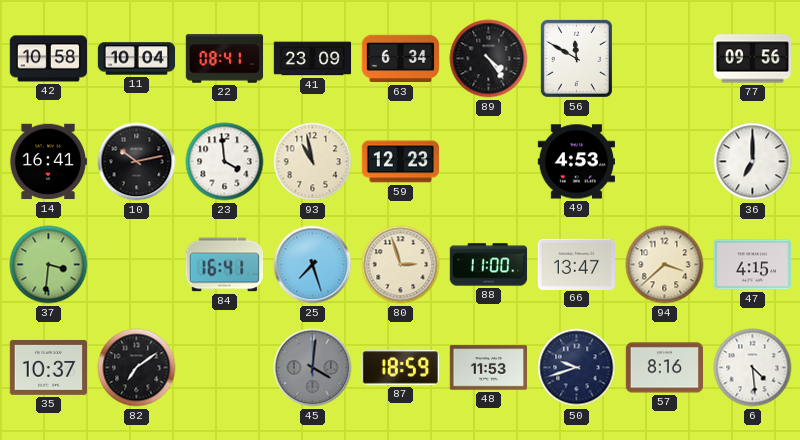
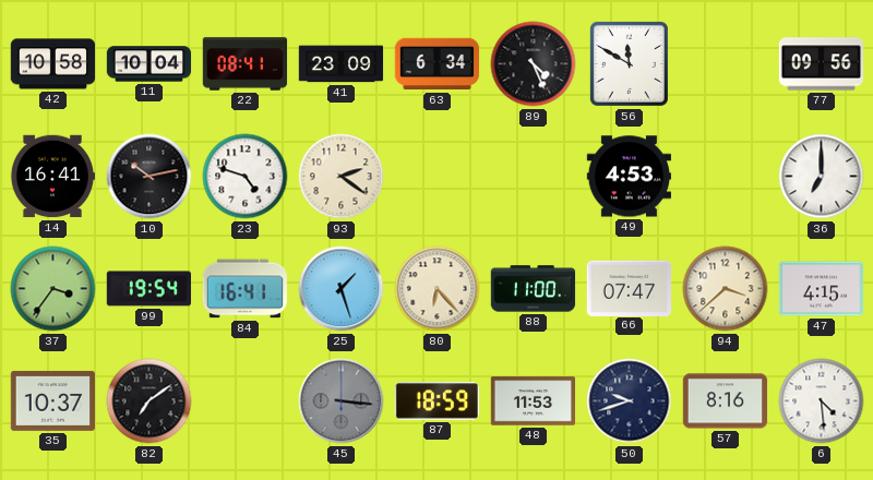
89: 4:24 -> 4:26 (534, 64)
23: 3:59 -> 4:48 (246, 177)
93: 10:58 -> 2:21 (342, 177)
59: 12:23 -> none (400, 162)
37: 3:31 -> 3:36 (53, 289)
99: none -> 19:54 (148, 289)
25: 7:27 -> 1:27 (342, 289)
80: 2:57 -> 6:23 (438, 289)
66: 13:47 -> 07:47 (629, 288)
45: 4:01 -> 3:16 (342, 401)
